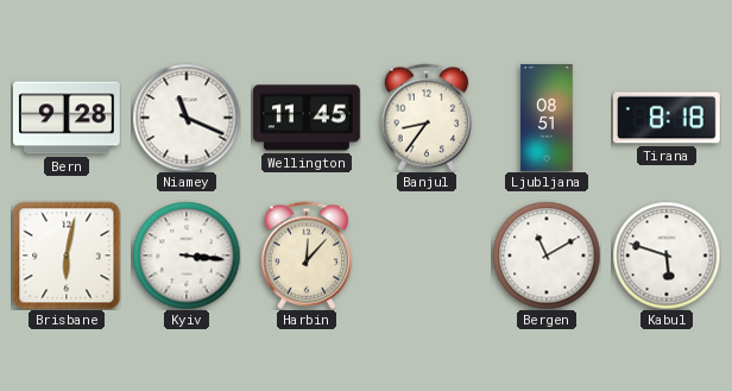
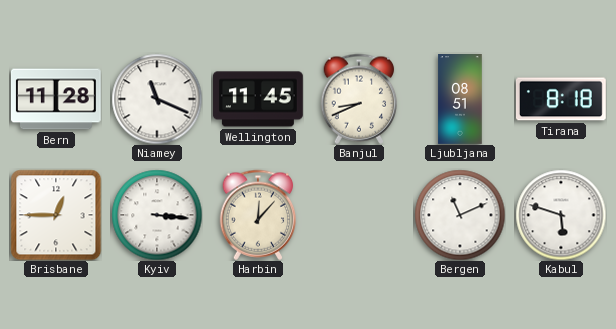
Bern: 9:28 -> 11:28 (56, 99)
Banjul: 8:36 -> 8:41 (359, 99)
Brisbane: 6:02 -> 12:45 (56, 215)
Bergen: 11:10 -> 11:11 (460, 215)
